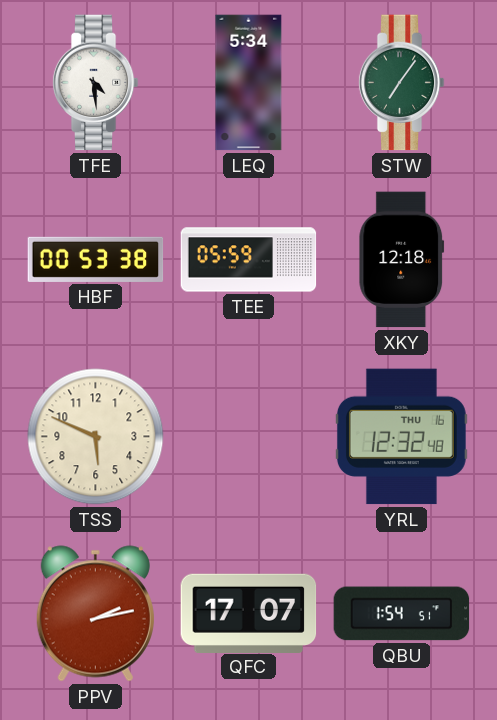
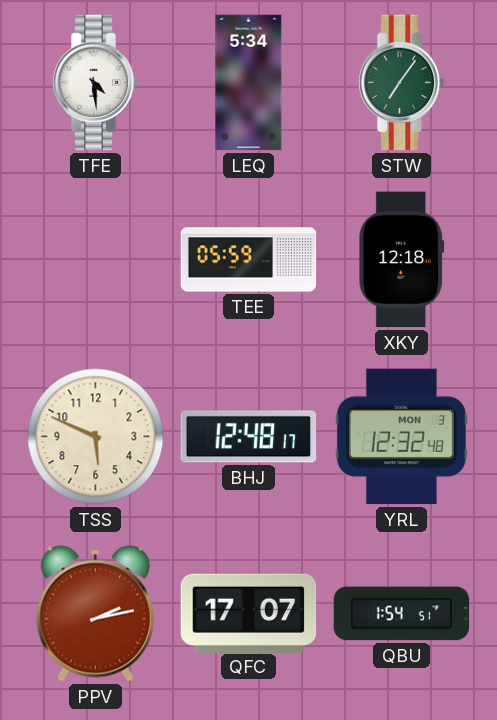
HBF: 00:53 -> none (96, 259)
BHJ: none -> 12:48 (249, 437)
YRL date: THU 16 -> MON 3 (401, 437)
